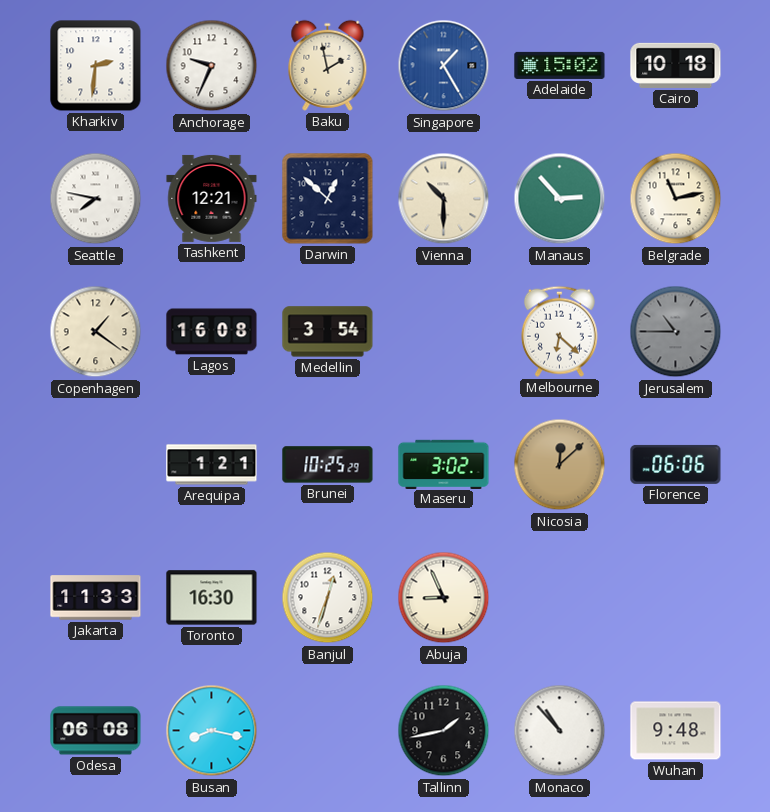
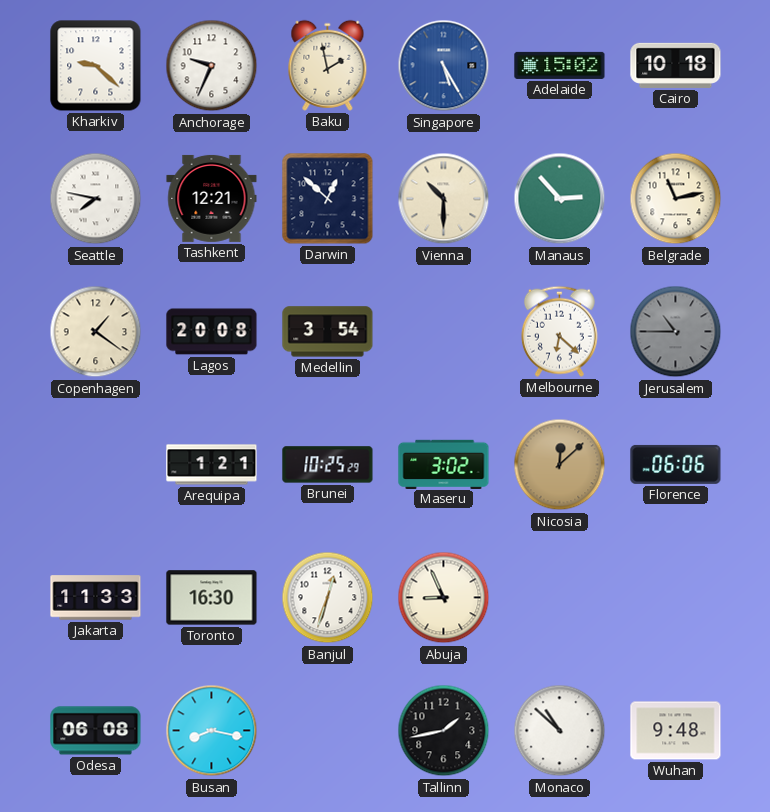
Kharkiv: 2:31 -> 9:22 (96, 66)
Singapore: 1:25 -> 5:25 (444, 66)
Lagos: 16:08 -> 20:08 (212, 332)
Monaco: 10:53 -> 10:52 (560, 731)
